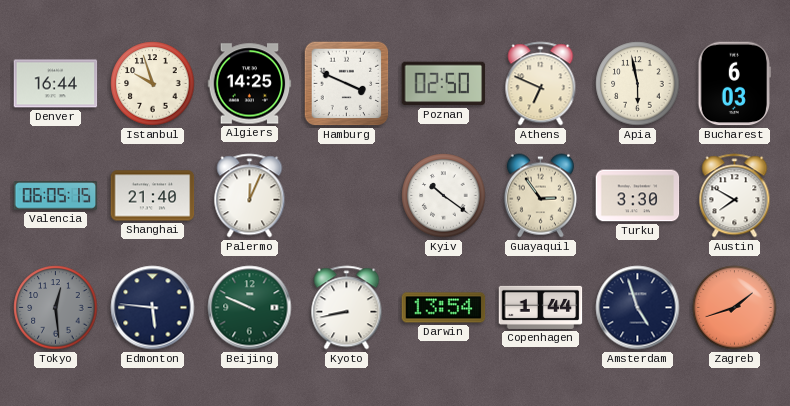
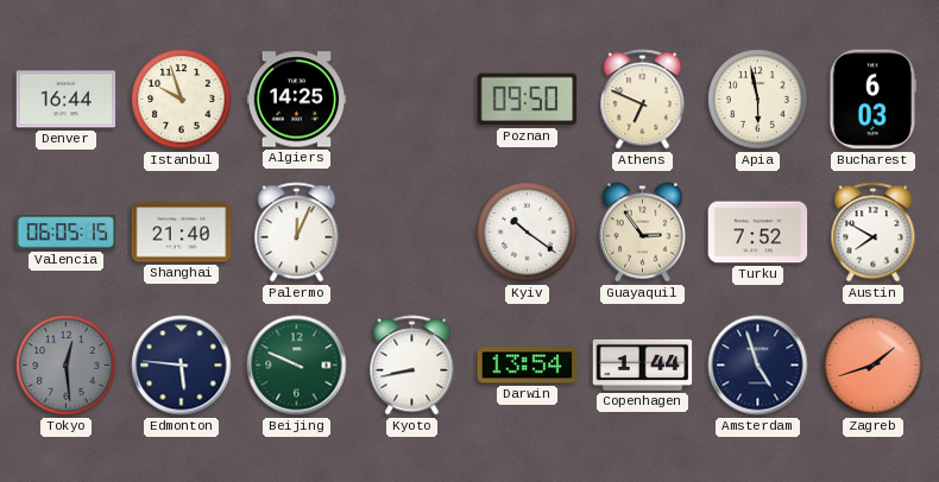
Hamburg: 3:49 -> none (347, 84)
Poznan: 02:50 -> 09:50 (528, 100)
Turku: 3:30 -> 7:52 (758, 233)
